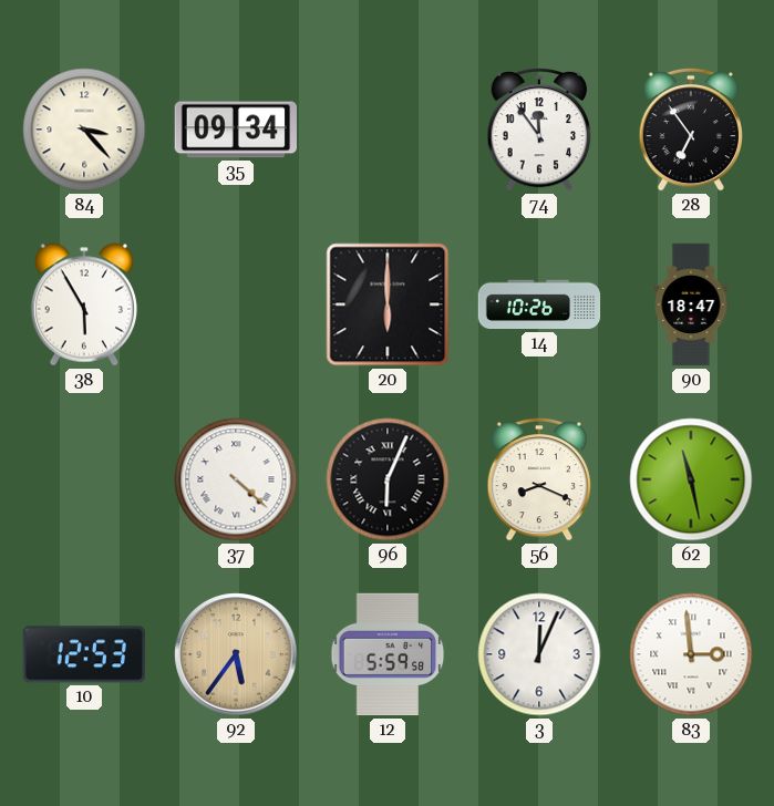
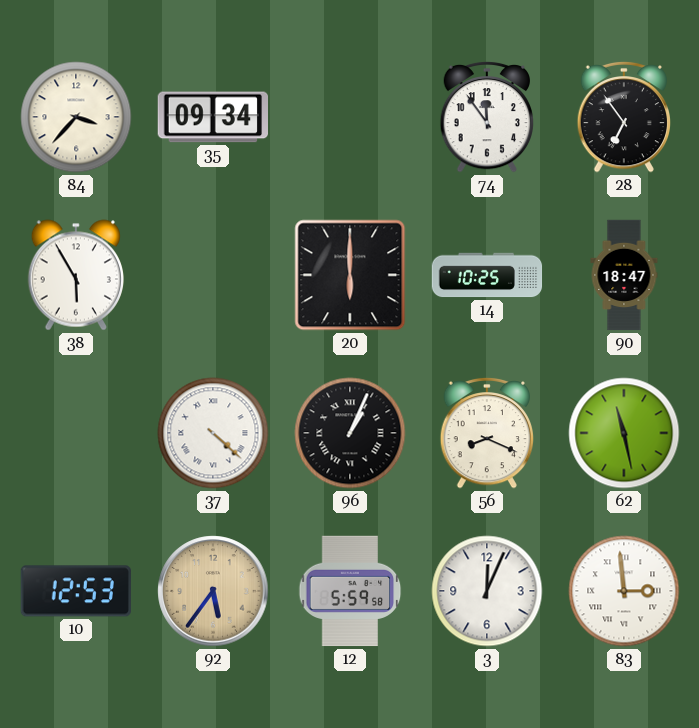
84: 3:23 -> 3:37 (76, 117)
14: 10:26 -> 10:25 (487, 275)
96: 6:04 -> 1:04 (350, 433)
